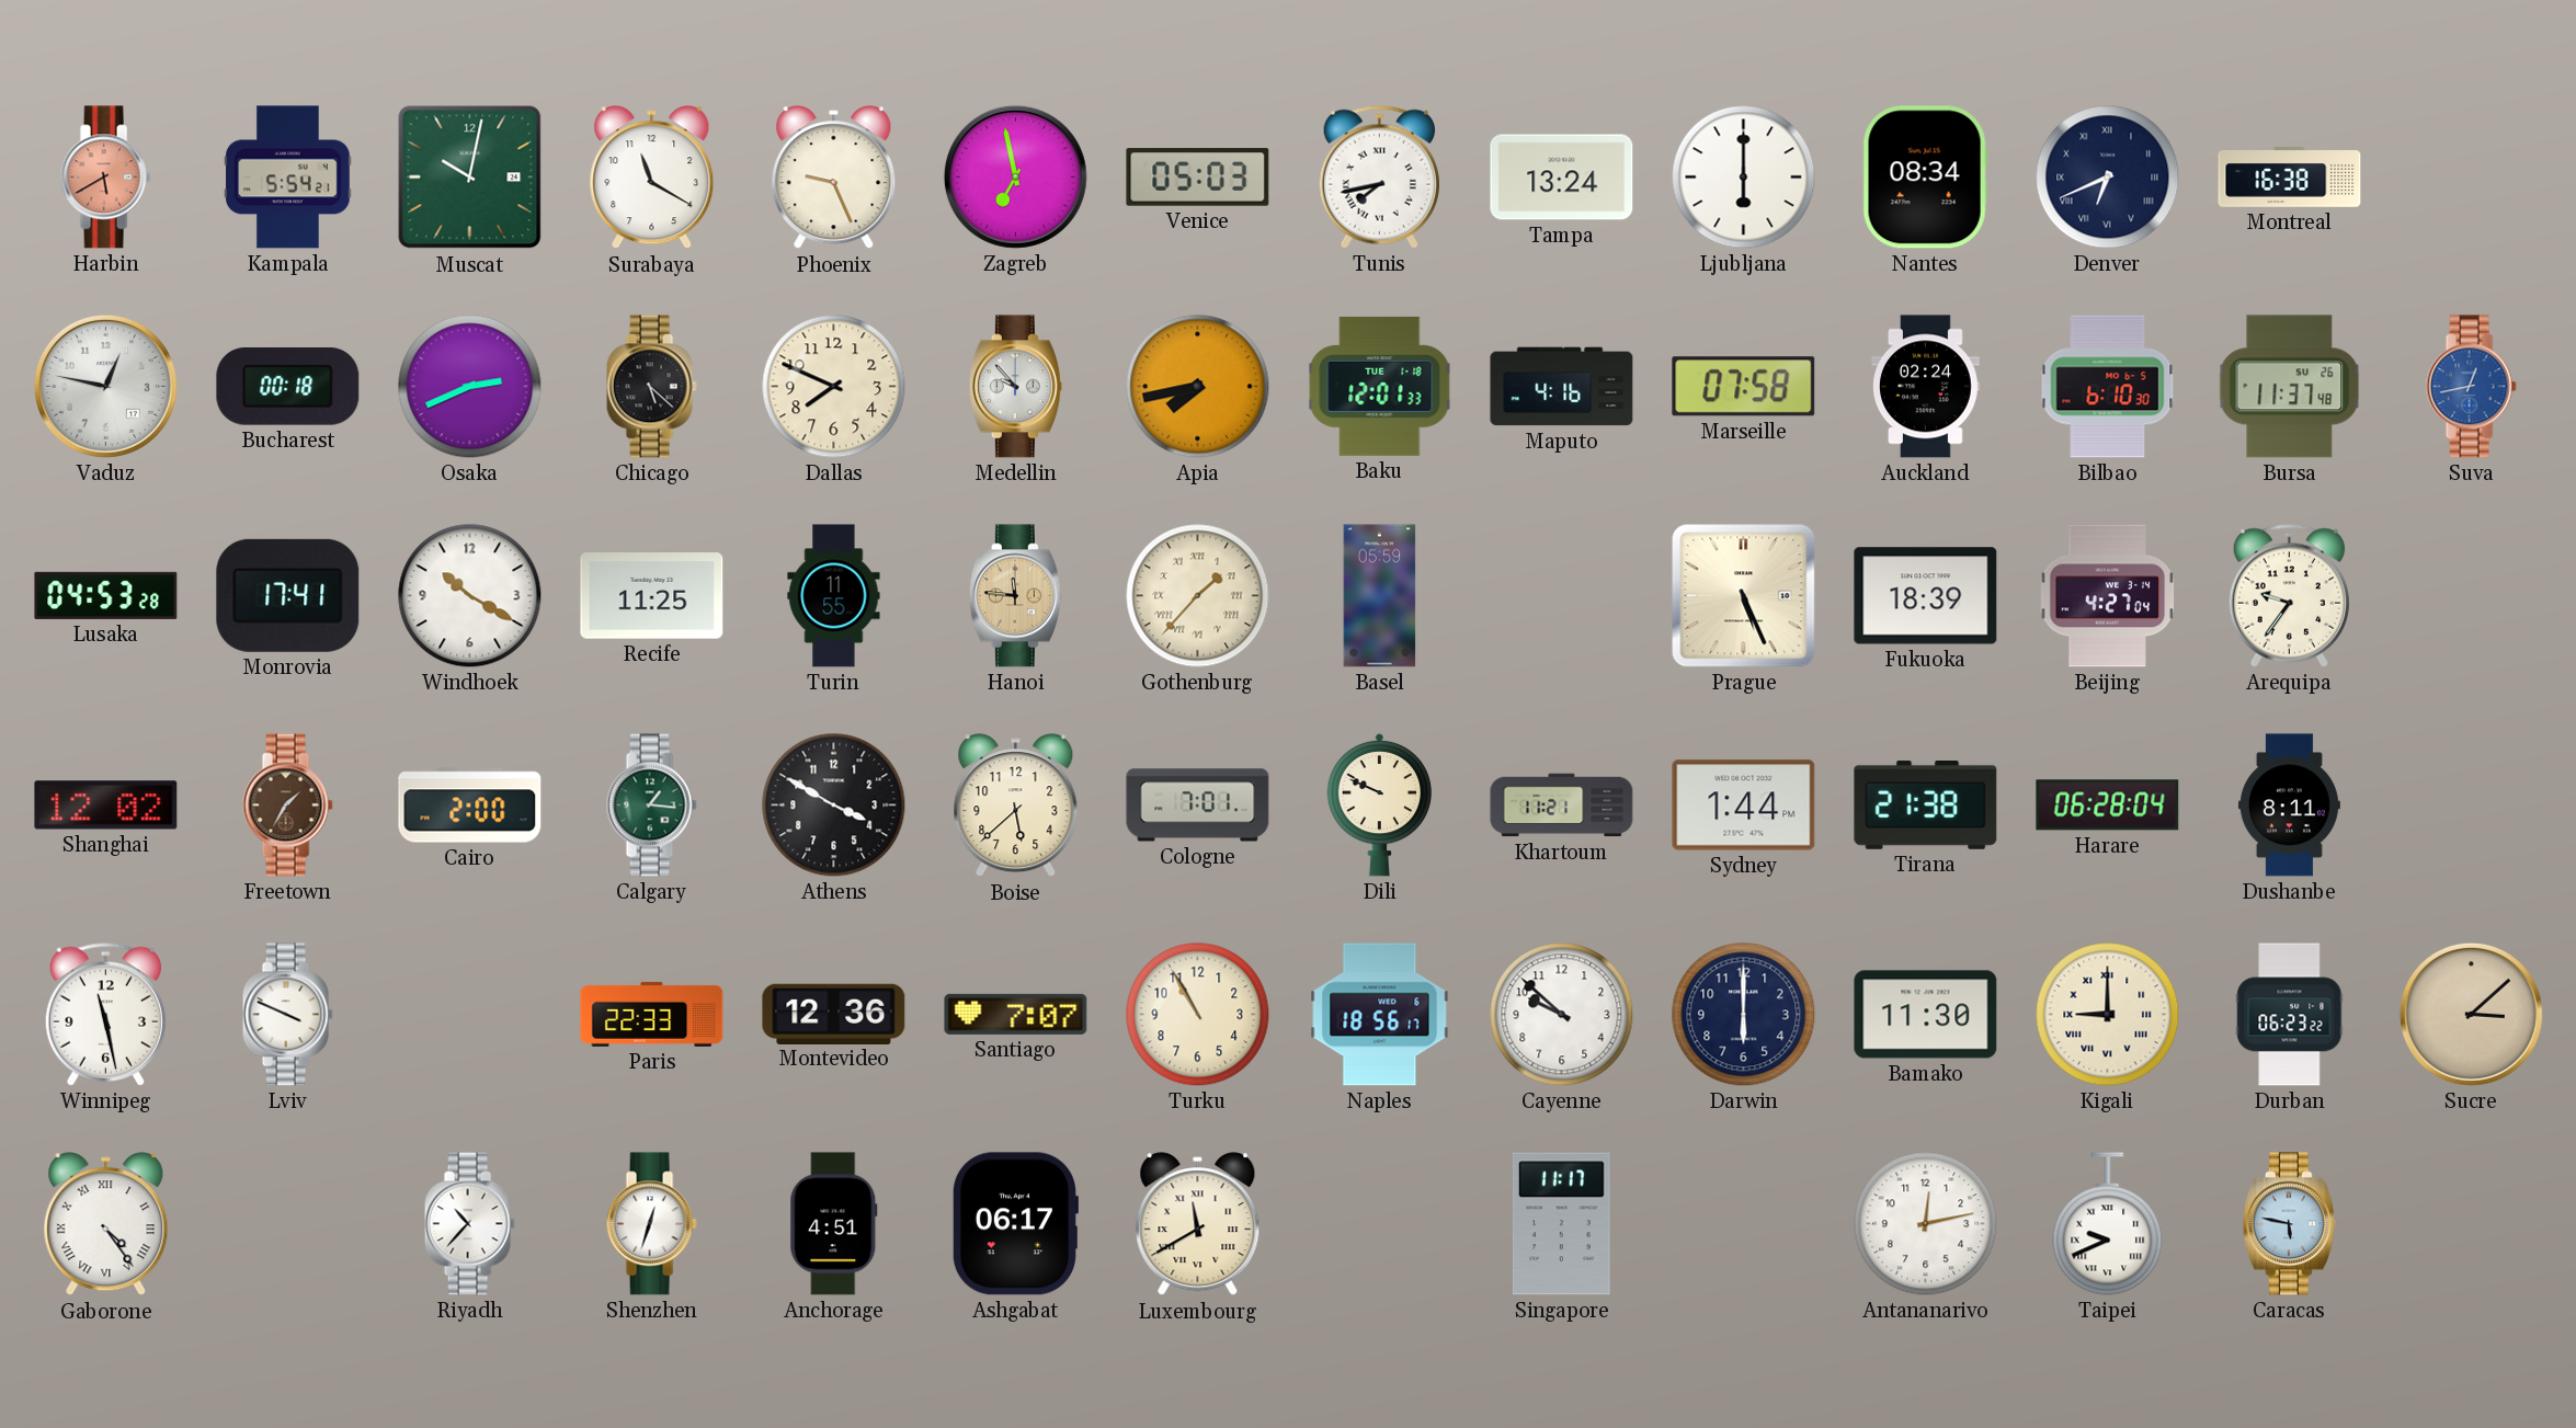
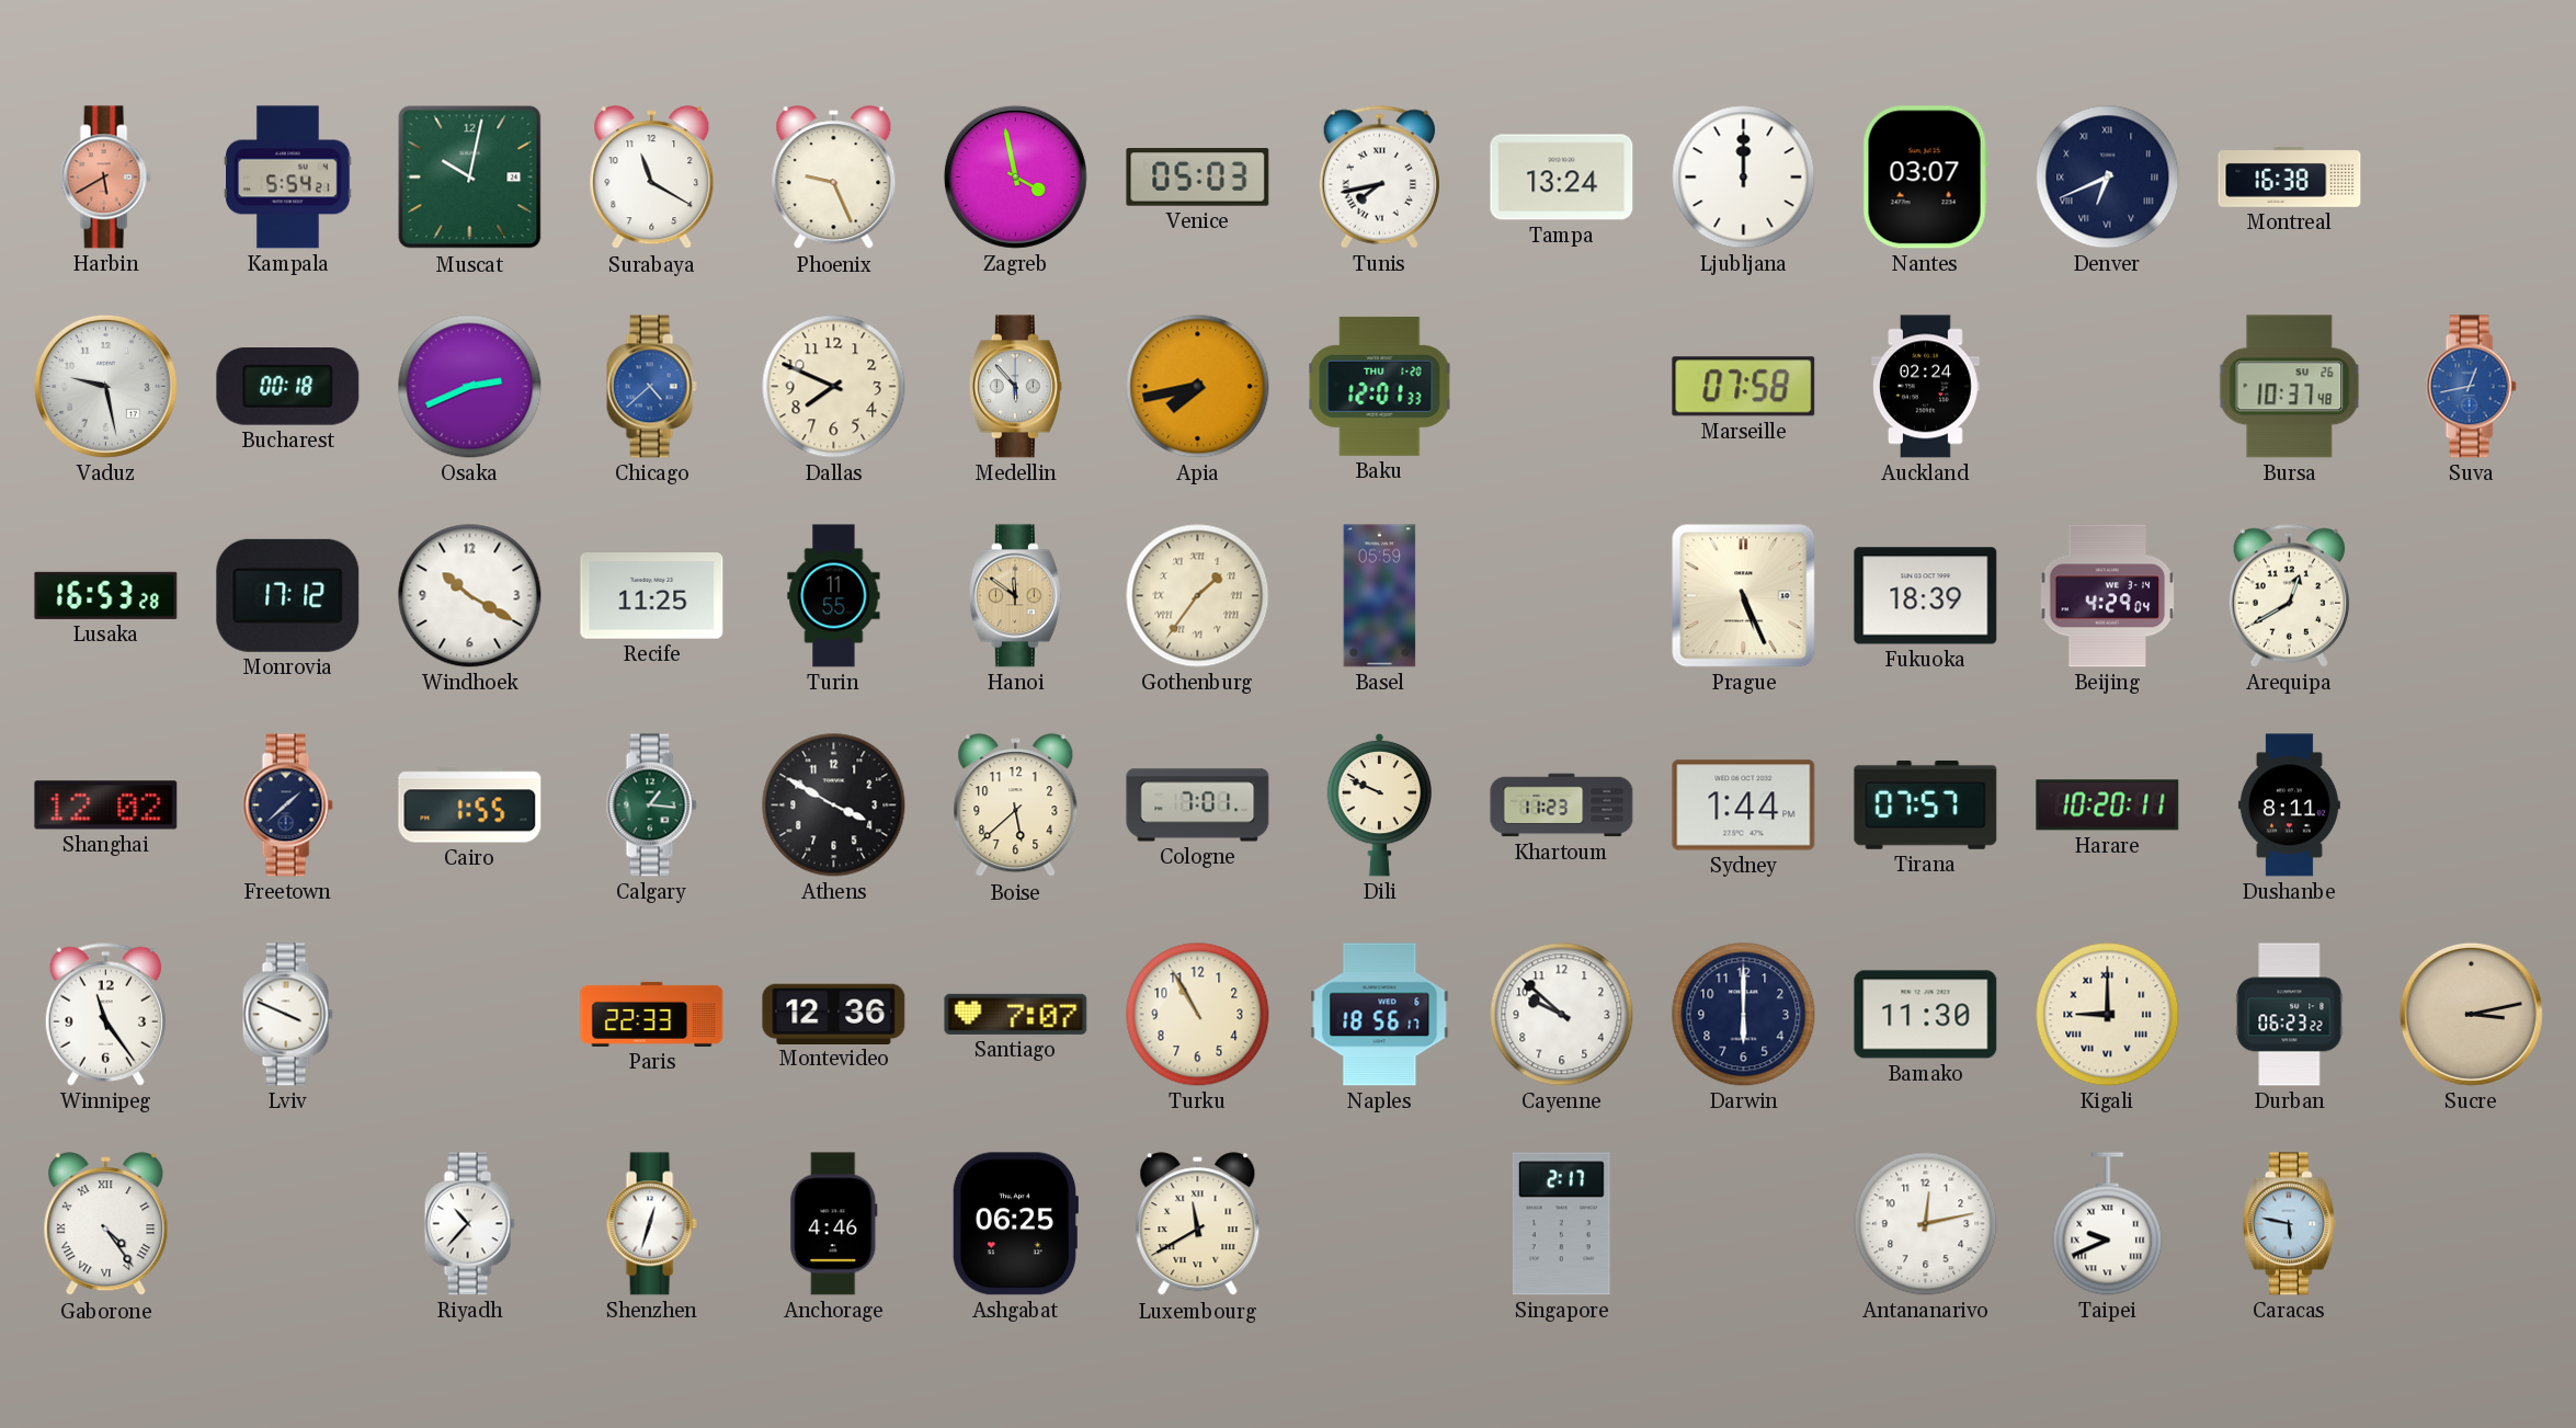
Zagreb: 6:58 -> 3:58 (1015, 176)
Ljubljana: 6:00 -> 12:00 (1744, 178)
Nantes: 08:34 -> 03:07 (1925, 178)
Vaduz: 12:47 -> 9:28 (105, 386)
Chicago: 5:22 -> 4:38 (651, 387)
Chicago dial: black -> blue (651, 387)
Medellin: 9:53 -> 5:53 (1015, 387)
Baku date: TUE 1-18 -> THU 1-20 (1380, 386)
Maputo: 4:16 -> none (1562, 387)
Bilbao: 6:10 -> none (2108, 387)
Bursa: 11:37 -> 10:37 (2290, 387)
Lusaka: 04:53 -> 16:53 (106, 595)
Monrovia: 17:41 -> 17:12 (288, 595)
Hanoi: 11:46 -> 11:51 (1015, 596)
Gothenburg: 1:37 -> 1:36 (1198, 596)
Beijing: 4:27 -> 4:29 (2108, 596)
Arequipa: 9:36 -> 12:40 (2289, 595)
Freetown: 1:35 -> 1:38 (287, 806)
Freetown dial: brown -> navy (287, 806)
Cairo: 2:00 -> 1:55 (470, 806)
Khartoum: 11:21 -> 11:23 (1562, 806)
Tirana: 21:38 -> 07:57 (1926, 804)
Harare: 06:28 -> 10:20 (2108, 806)
Winnipeg: 11:28 -> 11:24 (105, 1014)
Sucre: 3:08 -> 3:13 (2471, 1014)
Anchorage: 4:51 -> 4:46 (834, 1224)
Ashgabat: 06:17 -> 06:25 (1015, 1224)
Singapore: 11:17 -> 2:17 (1561, 1224)
